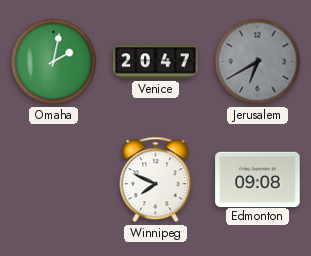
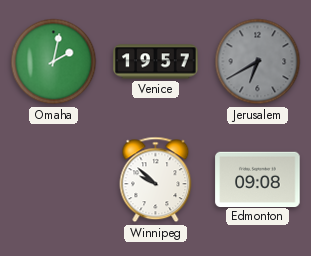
Venice: 20:47 -> 19:57 (156, 62)
Winnipeg: 7:49 -> 9:52 (156, 180)
